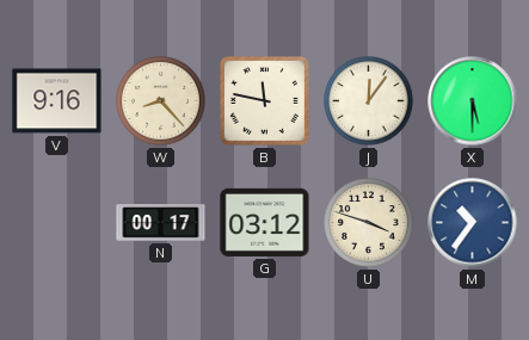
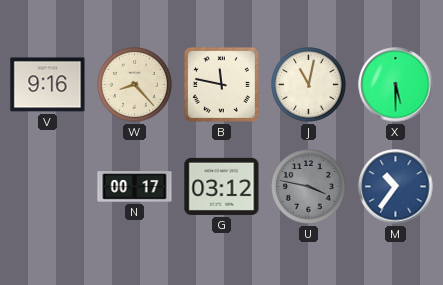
J: 12:06 -> 11:02 (309, 85)
U: 3:48 -> 3:47 (309, 187)
U dial: cream -> grey (309, 187)
